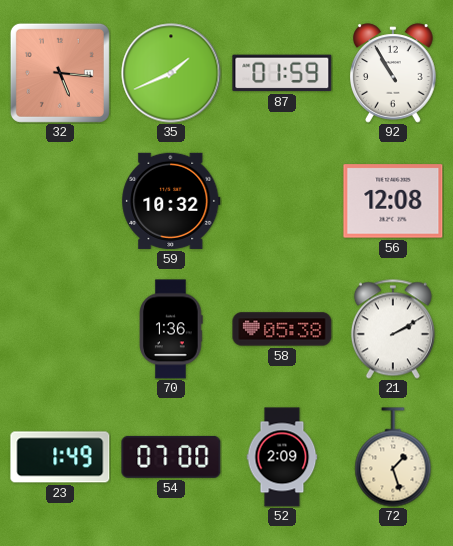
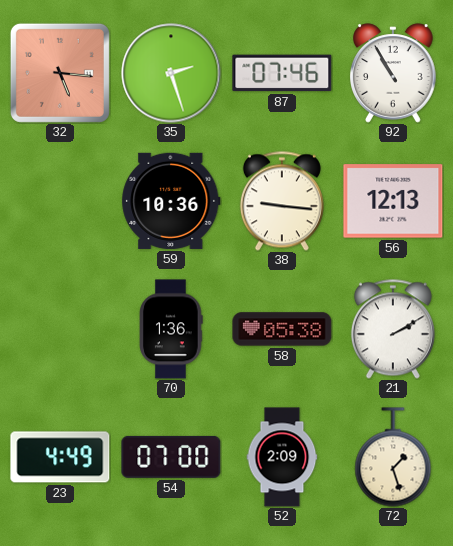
35: 1:41 -> 2:27 (171, 73)
87: 01:59 -> 07:46 (282, 73)
59: 10:32 -> 10:36 (171, 201)
38: none -> 9:16 (282, 201)
56: 12:08 -> 12:13 (393, 201)
23: 1:49 -> 4:49 (60, 457)
